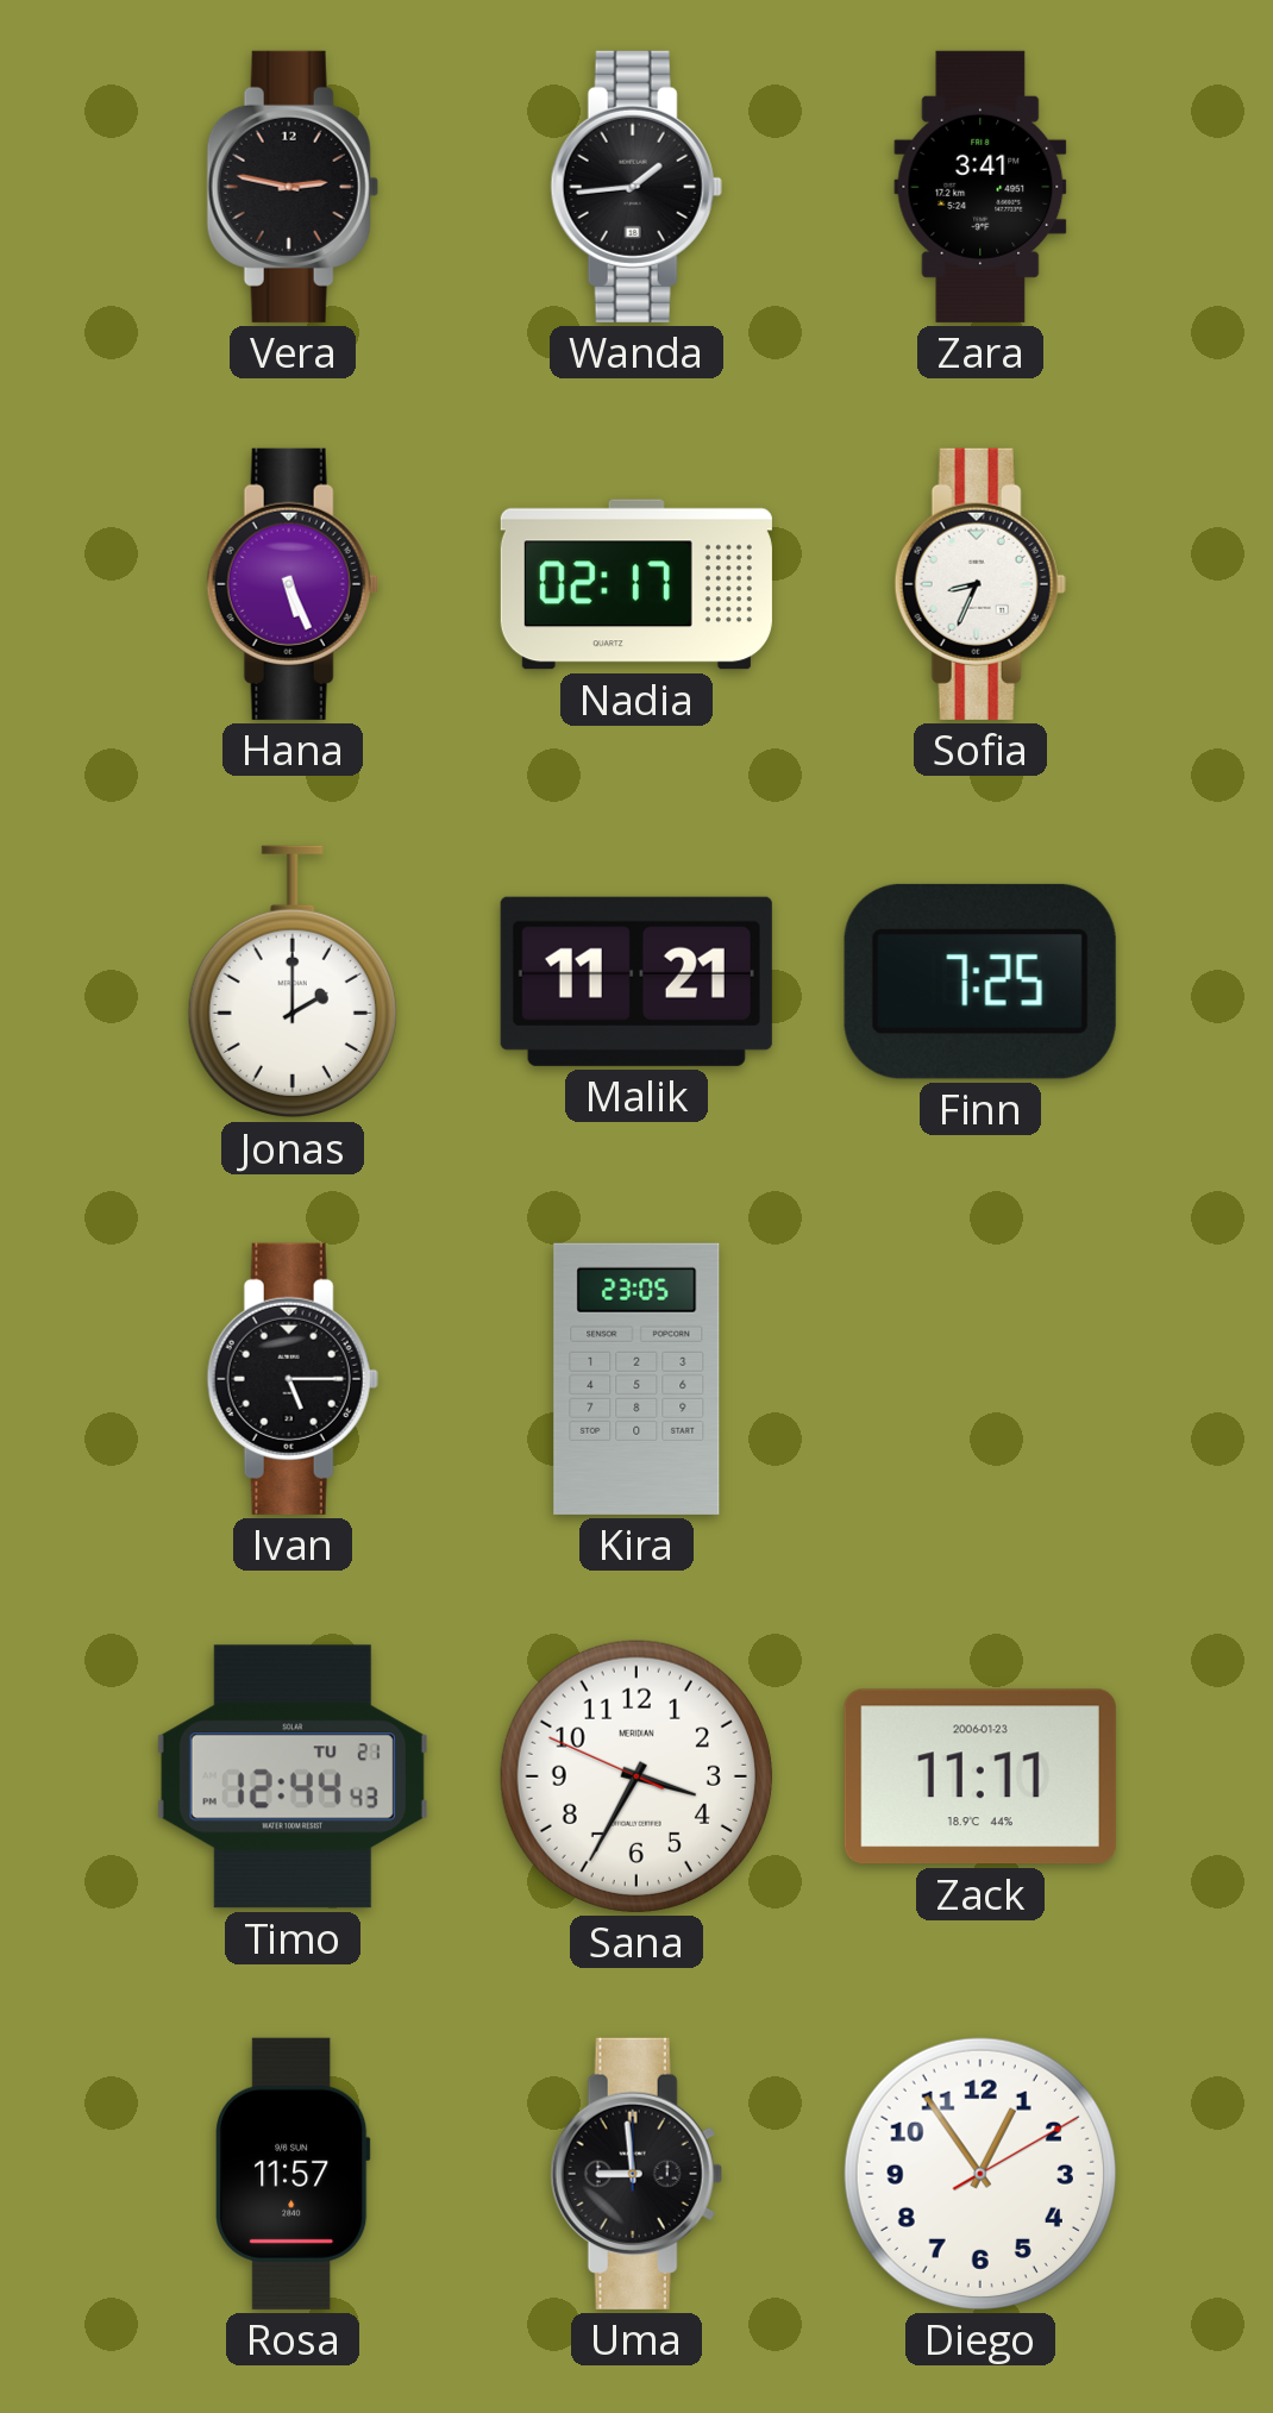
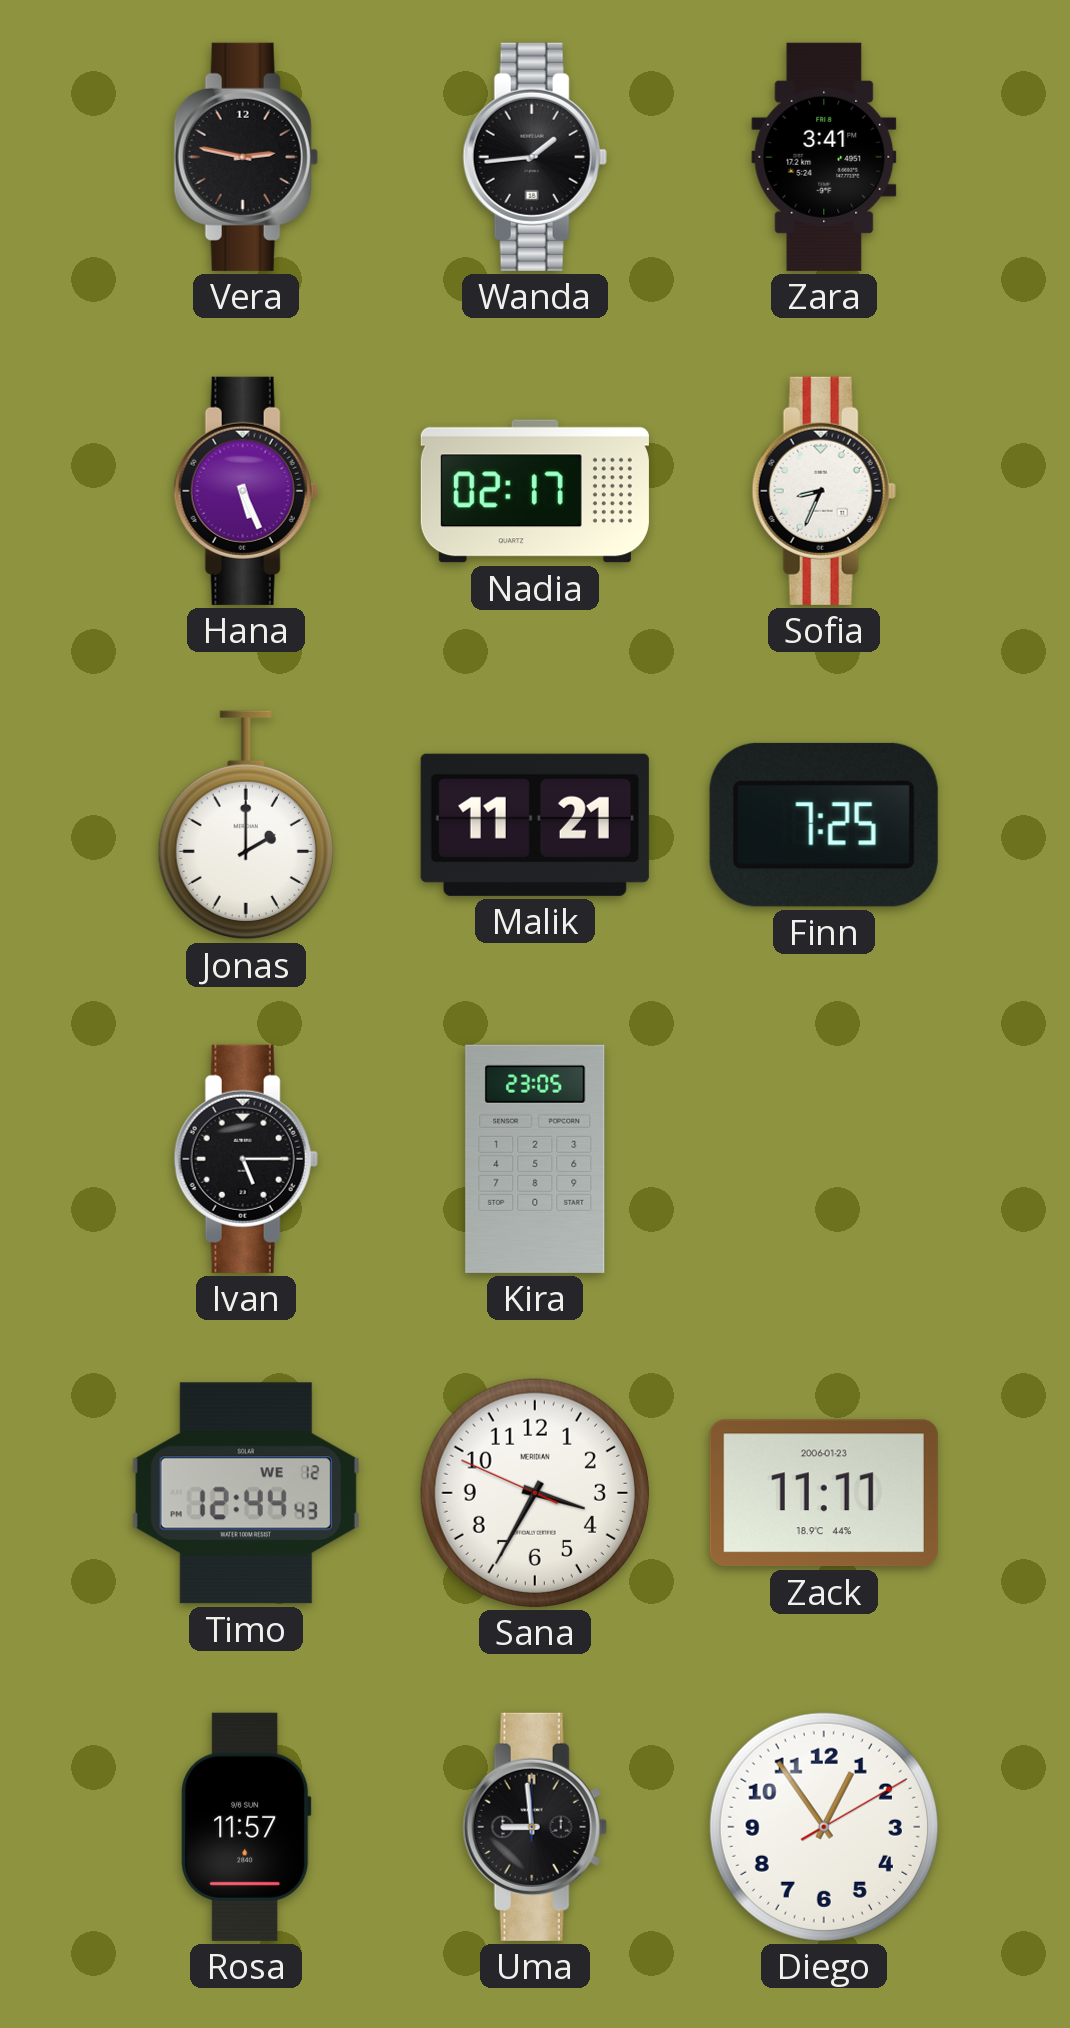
Timo date: TU 21 -> WE 12 (246, 1493)
